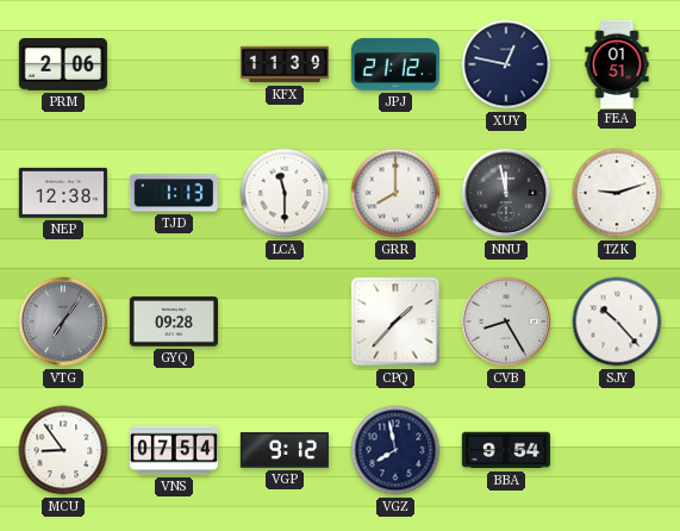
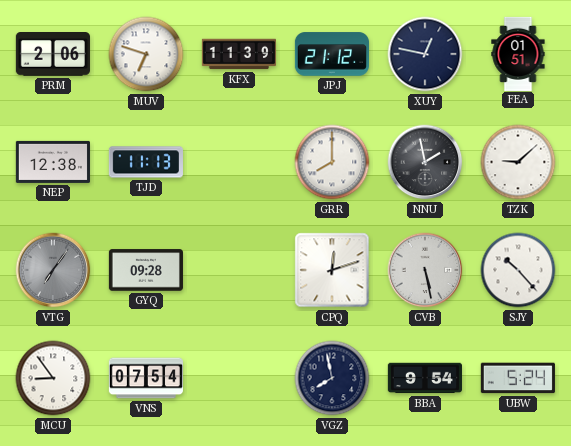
MUV: none -> 6:48 (146, 54)
TJD: 1:13 -> 11:13 (146, 162)
LCA: 11:30 -> none (285, 193)
NNU: 11:58 -> 1:58 (425, 162)
TZK: 9:12 -> 9:08 (518, 162)
CPQ: 1:37 -> 12:12 (332, 270)
CVB: 8:25 -> 5:28 (425, 270)
VGP: 9:12 -> none (285, 450)
UBW: none -> 5:24 (518, 378)
